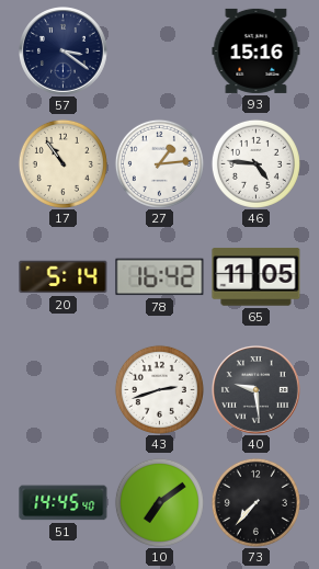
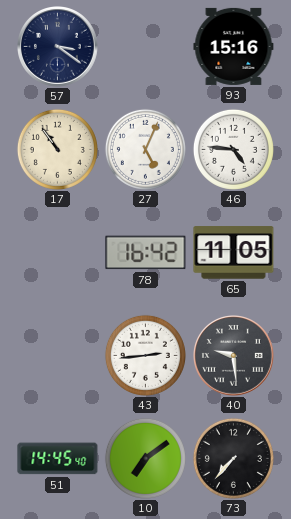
27: 1:14 -> 5:04 (145, 149)
20: 5:14 -> none (64, 277)
43: 2:42 -> 2:44 (145, 355)
